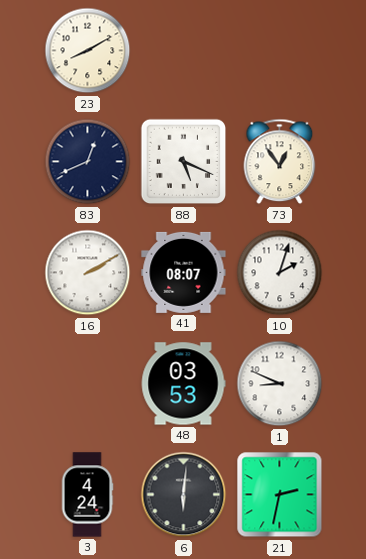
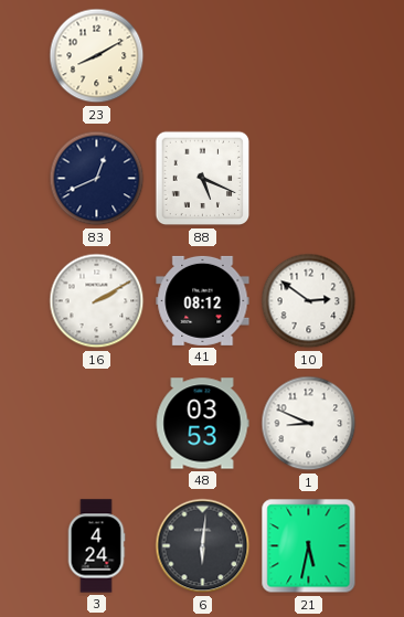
73: 12:54 -> none (280, 162)
41: 08:07 -> 08:12 (203, 300)
10: 2:03 -> 2:51 (309, 301)
21: 2:32 -> 5:32 (309, 546)
